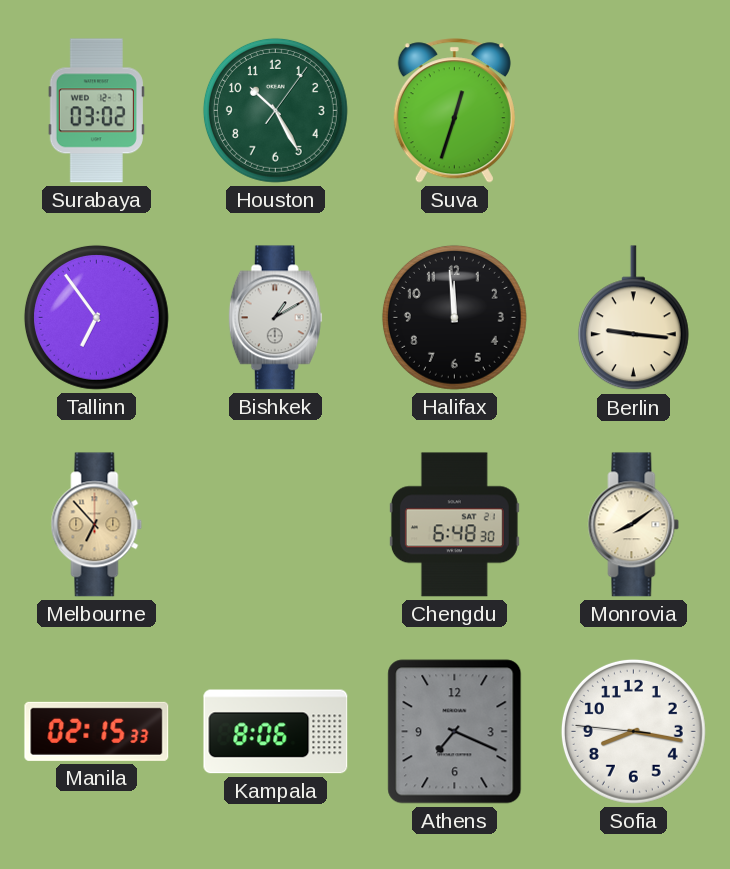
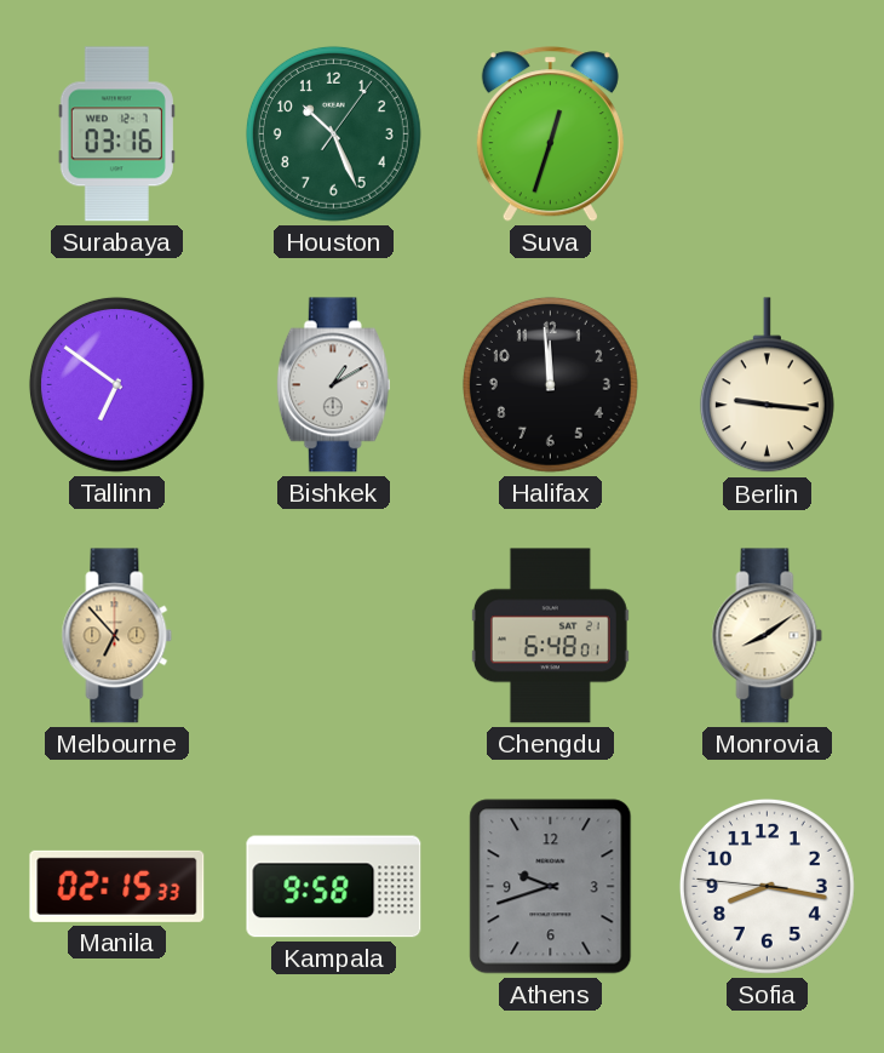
Surabaya: 03:02 -> 03:16 (116, 135)
Houston: 10:25 -> 10:26 (333, 133)
Tallinn: 6:54 -> 6:51 (116, 384)
Chengdu: 6:48:30 -> 6:48:01 (550, 636)
Kampala: 8:06 -> 9:58 (334, 887)
Athens: 7:19 -> 9:42 (551, 887)
